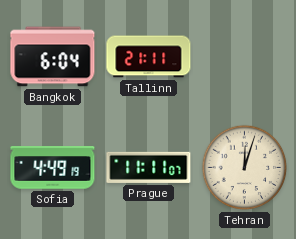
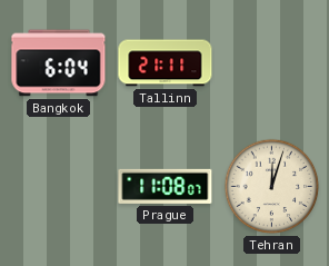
Sofia: 4:49 -> none (53, 168)
Prague: 11:11 -> 11:08 (166, 186)
